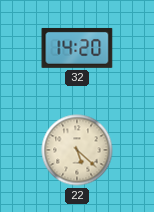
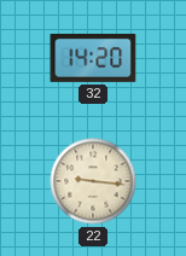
22: 5:22 -> 9:16 (93, 181)
